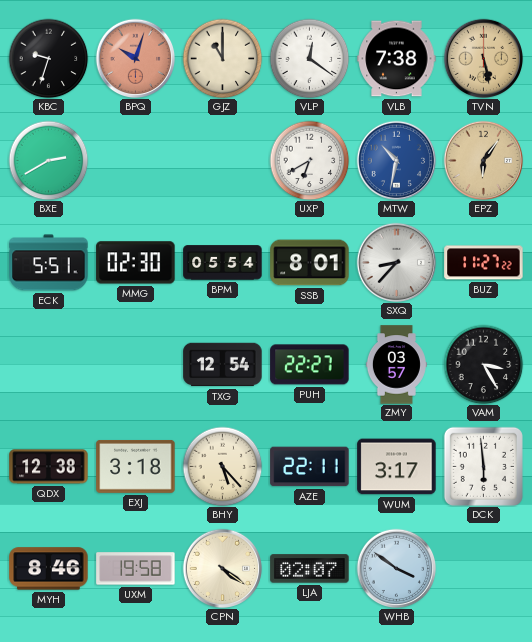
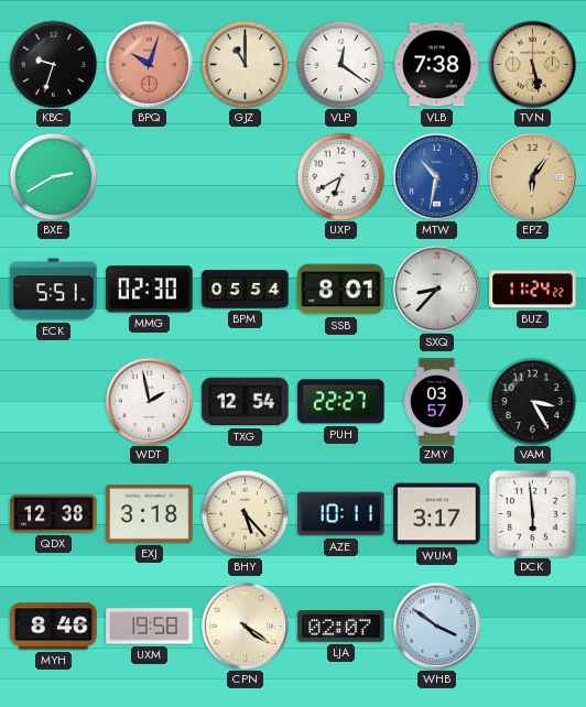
BUZ: 11:27 -> 11:24 (533, 290)
WDT: none -> 1:58 (149, 401)
AZE: 22:11 -> 10:11 (341, 514)
